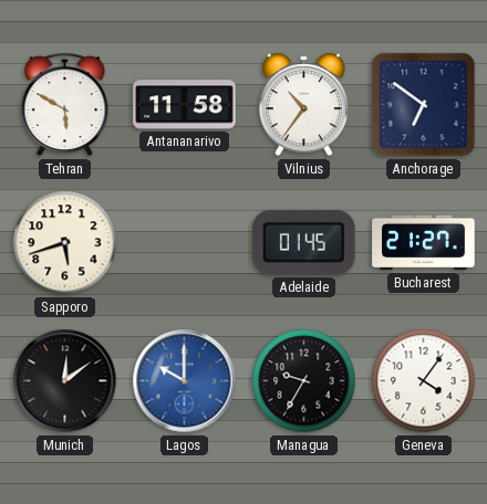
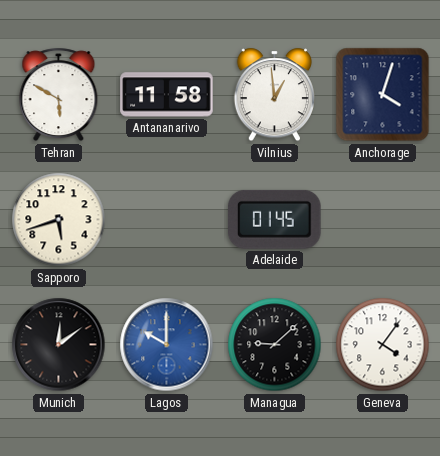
Vilnius: 10:36 -> 12:59 (274, 95)
Anchorage: 6:51 -> 4:03 (383, 95)
Bucharest: 21:27 -> none (424, 243)
Managua: 9:35 -> 9:08 (275, 345)
